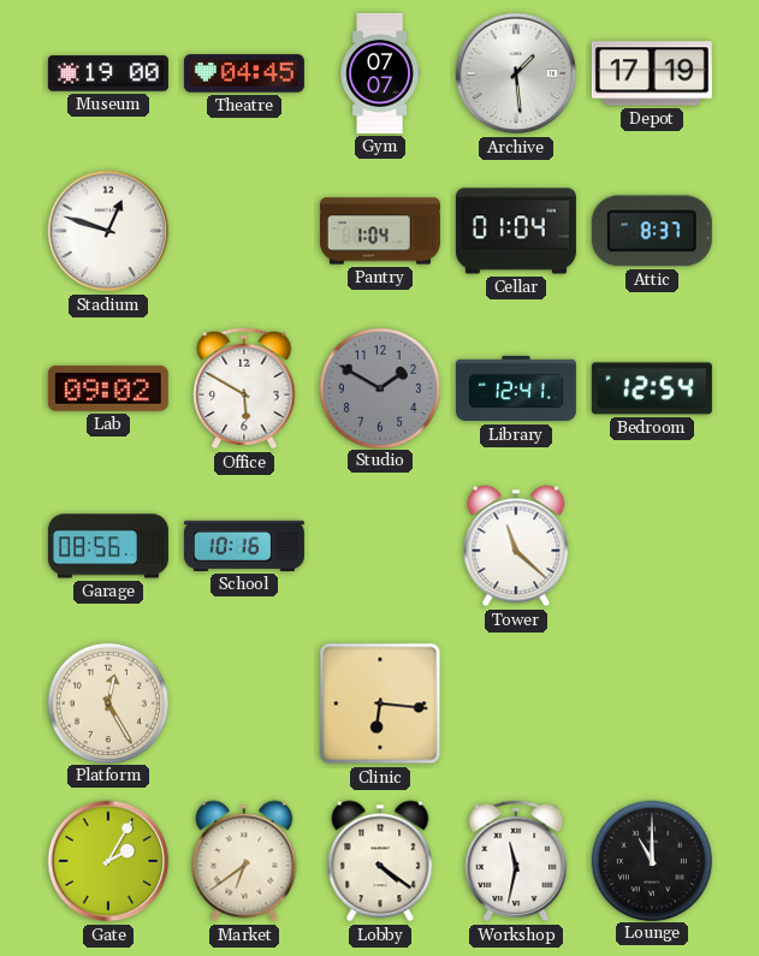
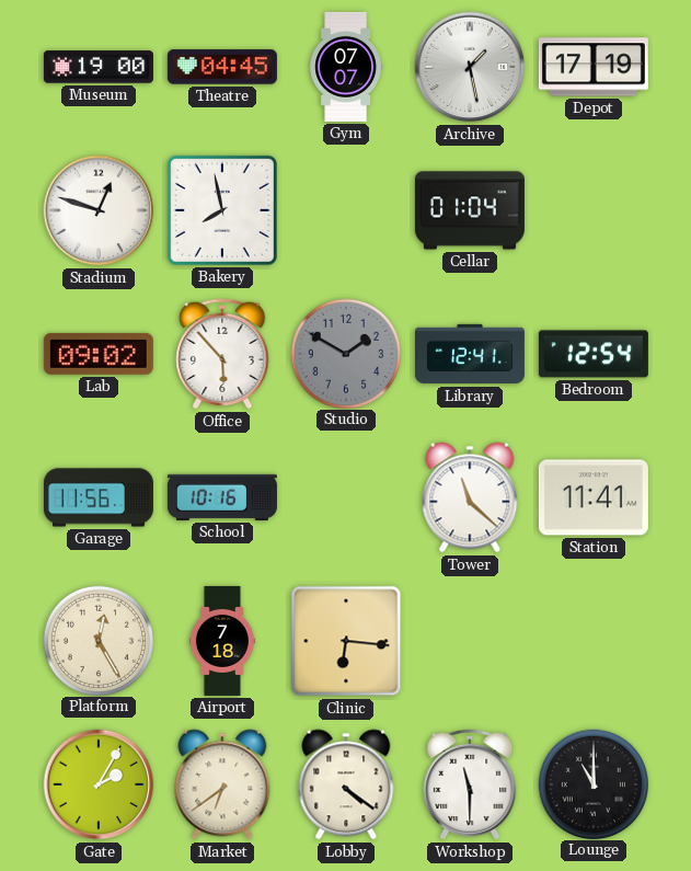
Archive: 1:29 -> 1:28 (470, 67)
Bakery: none -> 7:58 (222, 210)
Pantry: 1:04 -> none (380, 231)
Attic: 8:37 -> none (652, 231)
Office: 5:50 -> 5:53 (222, 354)
Garage: 08:56 -> 11:56 (99, 497)
Station: none -> 11:41 (594, 497)
Airport: none -> 7:18 (222, 641)
Workshop: 11:32 -> 11:30 (470, 784)
